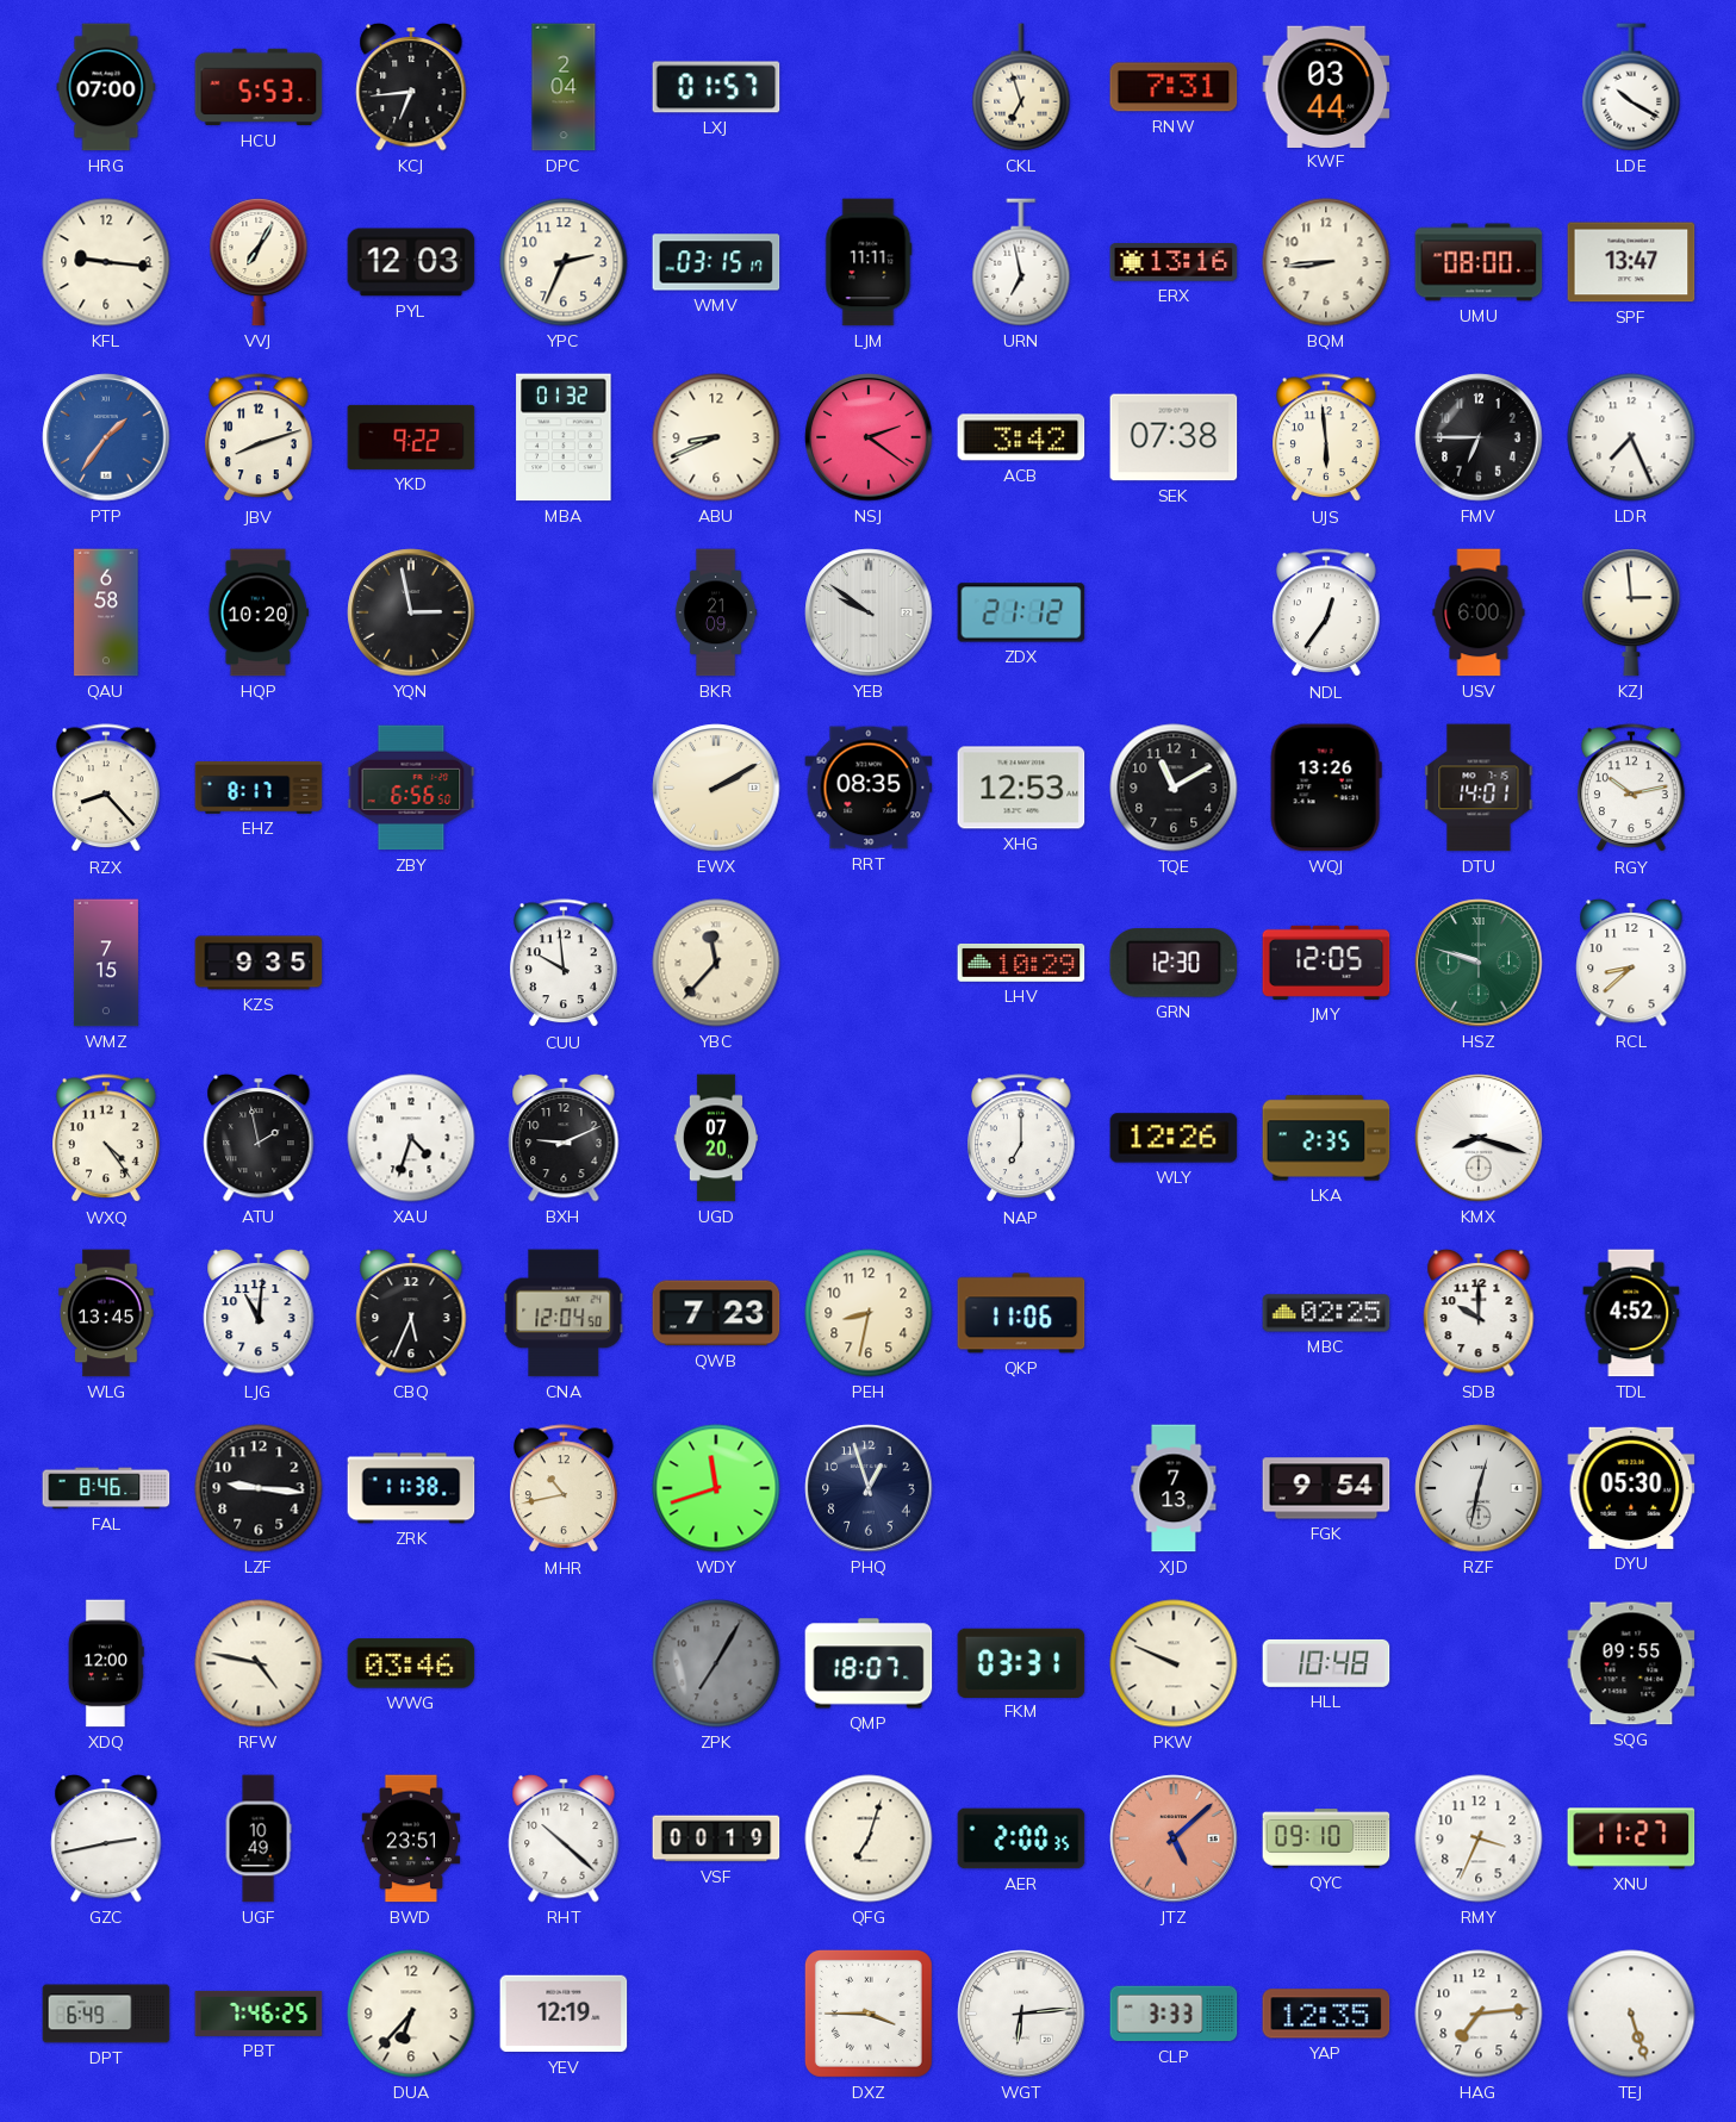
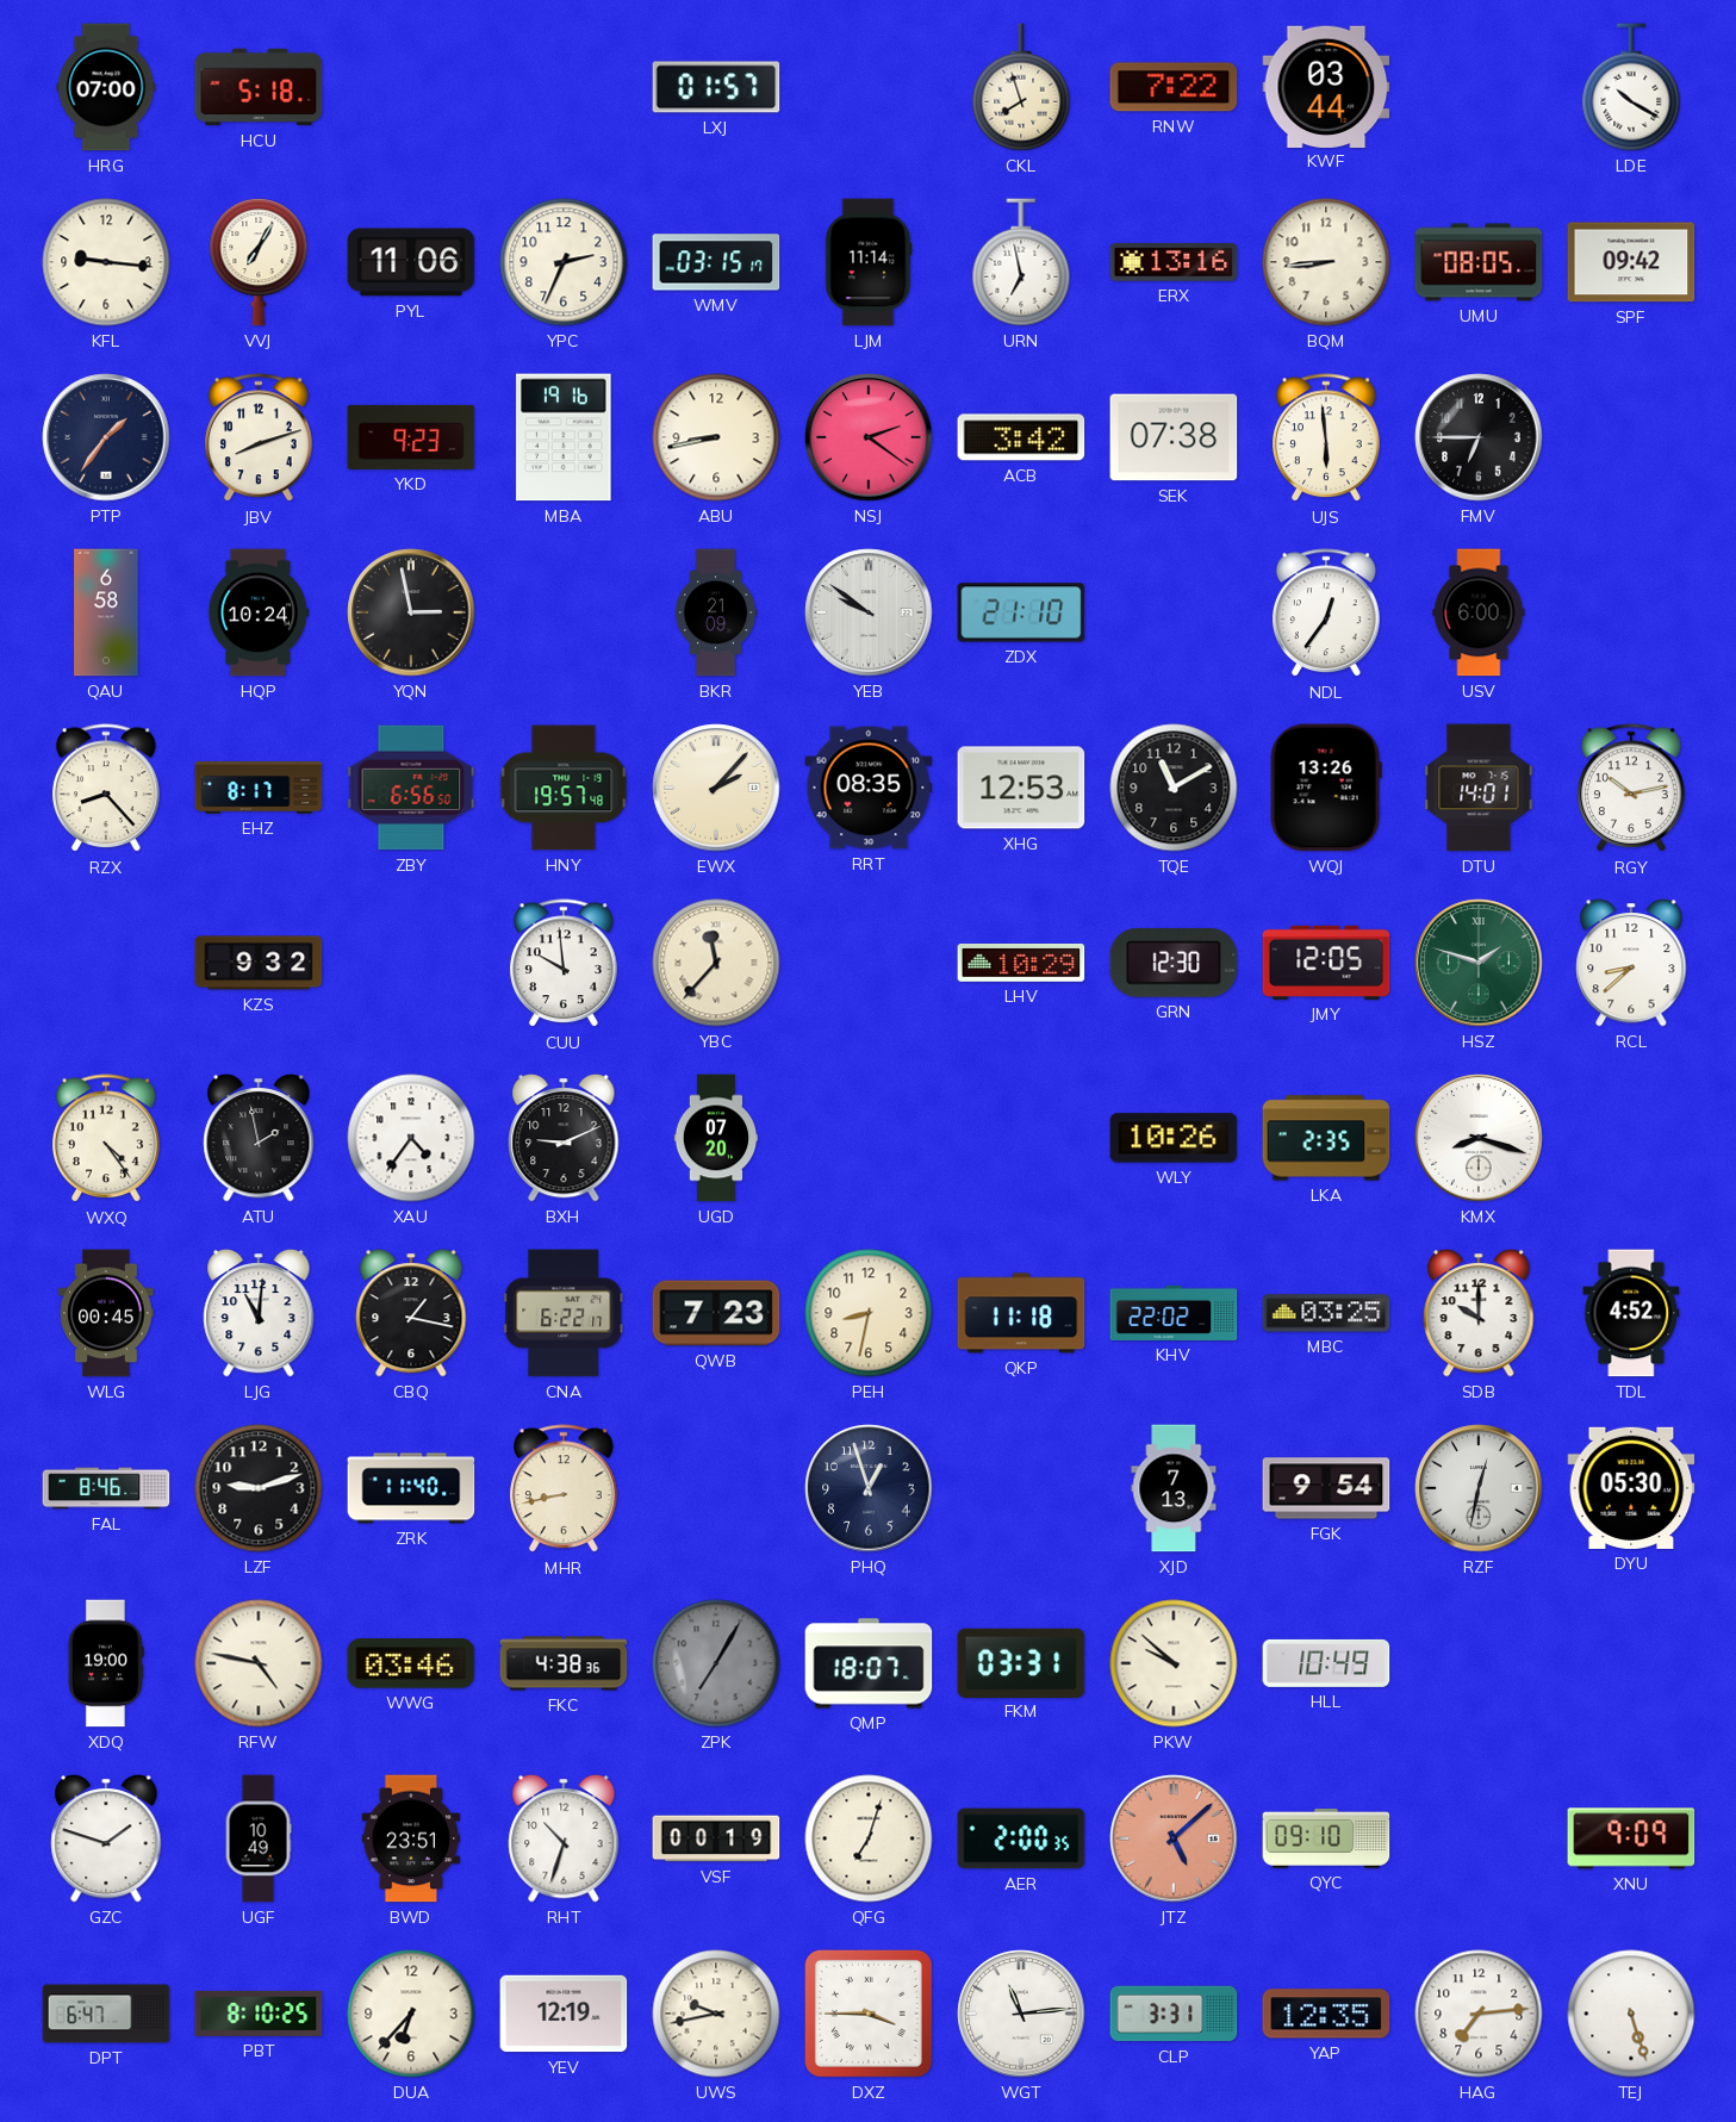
HCU: 5:53 -> 5:18 (259, 87)
KCJ: 6:44 -> none (411, 87)
DPC: 2:04 -> none (564, 87)
CKL: 6:57 -> 7:57 (1021, 87)
RNW: 7:31 -> 7:22 (1174, 87)
PYL: 12:03 -> 11:06 (411, 262)
LJM: 11:11 -> 11:14 (869, 262)
UMU: 08:00 -> 08:05 (1479, 262)
SPF: 13:47 -> 09:42 (1631, 262)
PTP dial: blue -> navy (106, 437)
YKD: 9:22 -> 9:23 (411, 437)
MBA: 01:32 -> 19:16 (564, 437)
ABU: 8:41 -> 8:43 (716, 437)
LDR: 7:26 -> none (1631, 437)
HQP: 10:20 -> 10:24 (257, 612)
ZDX: 21:12 -> 21:10 (1021, 612)
KZJ: 2:59 -> none (1631, 612)
HNY: none -> 19:57 (564, 788)
EWX: 2:10 -> 2:07 (716, 788)
WMZ: 7:15 -> none (106, 963)
KZS: 9:35 -> 9:32 (259, 963)
HSZ: 9:48 -> 1:48 (1479, 963)
XAU: 4:33 -> 4:36 (411, 1138)
NAP: 7:00 -> none (1022, 1139)
WLY: 12:26 -> 10:26 (1174, 1138)
WLG: 13:45 -> 00:45 (106, 1313)
CBQ: 5:34 -> 1:17 (411, 1313)
CNA: 12:04 -> 6:22 (564, 1313)
QKP: 11:06 -> 11:18 (1021, 1313)
KHV: none -> 22:02 (1174, 1313)
MBC: 02:25 -> 03:25 (1326, 1313)
LZF: 9:16 -> 9:12 (259, 1488)
ZRK: 11:38 -> 11:40 (411, 1488)
MHR: 10:43 -> 8:43 (565, 1489)
WDY: 11:42 -> none (716, 1488)
XDQ: 12:00 -> 19:00 (106, 1663)
FKC: none -> 4:38 (564, 1663)
PKW: 9:49 -> 9:52 (1174, 1663)
HLL: 10:48 -> 10:49 (1326, 1663)
SQG: 09:55 -> none (1631, 1663)
GZC: 2:43 -> 1:48 (106, 1838)
RHT: 10:22 -> 10:33 (564, 1838)
RMY: 3:34 -> none (1479, 1838)
XNU: 11:27 -> 9:09 (1631, 1838)
DPT: 6:49 -> 6:47 (106, 2014)
PBT: 7:46 -> 8:10 (259, 2014)
UWS: none -> 9:43 (716, 2014)
WGT: 6:14 -> 11:14 (1021, 2014)
CLP: 3:33 -> 3:31 (1174, 2014)
